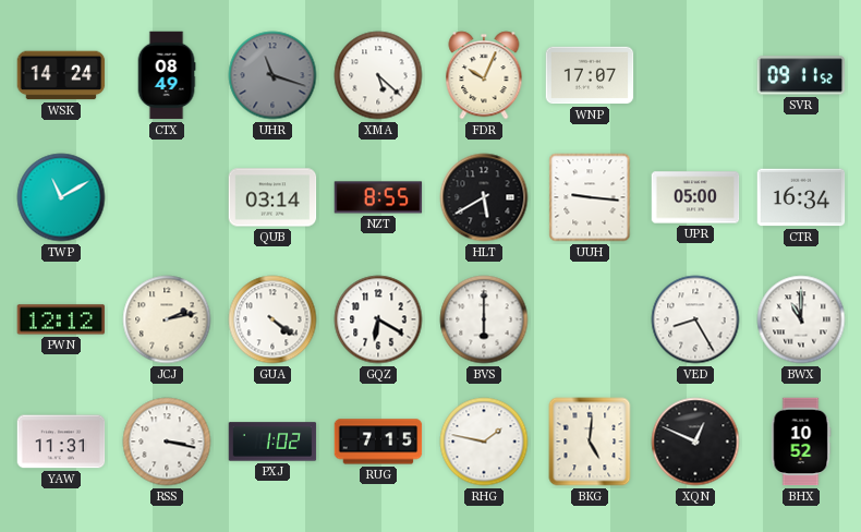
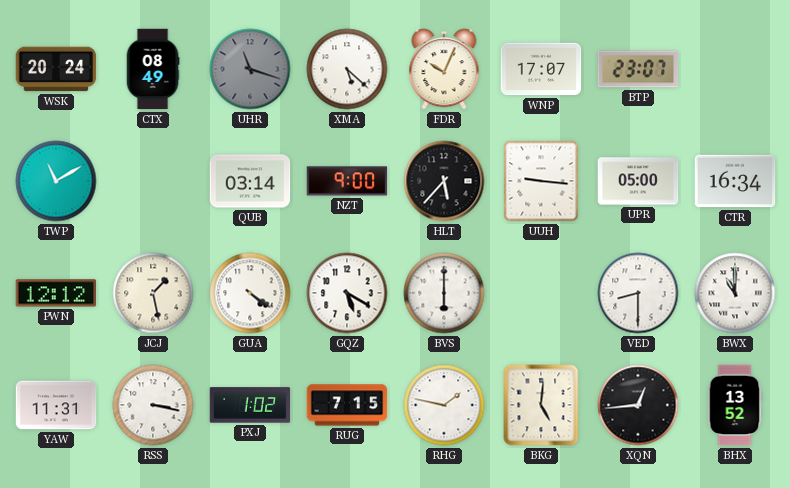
WSK: 14:24 -> 20:24 (56, 69)
BTP: none -> 23:07 (638, 69)
SVR: 09:11 -> none (801, 75)
NZT: 8:55 -> 9:00 (347, 181)
HLT: 5:40 -> 5:37 (444, 181)
JCJ: 2:13 -> 1:28 (153, 293)
GQZ: 6:20 -> 5:20 (347, 293)
VED: 8:25 -> 8:30 (638, 293)
XQN: 12:49 -> 12:44 (638, 405)
BHX: 10:52 -> 13:52 (735, 405)
